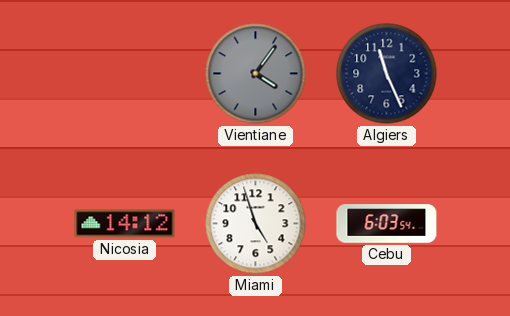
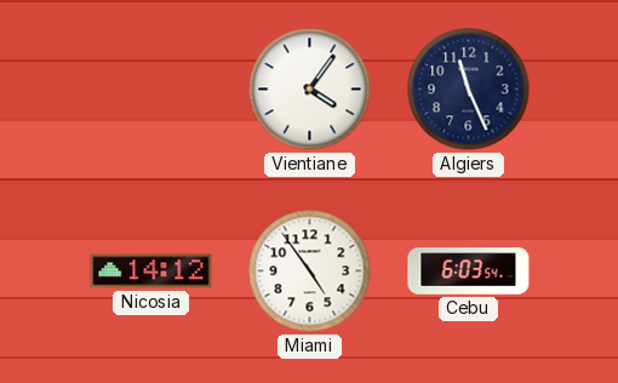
Vientiane dial: grey -> white (310, 90)
Miami: 4:57 -> 4:54 (310, 271)
